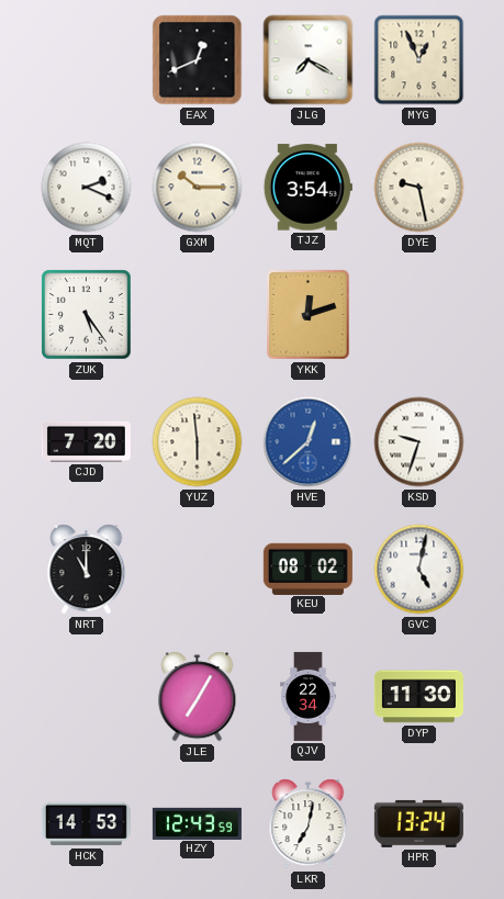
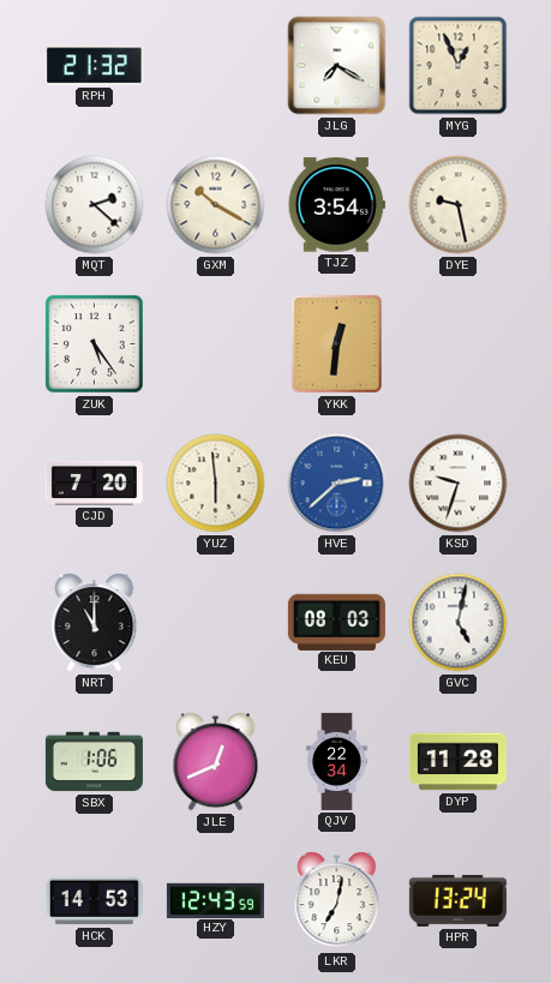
RPH: none -> 21:32 (94, 66)
EAX: 12:41 -> none (198, 60)
MQT: 2:19 -> 2:22 (95, 205)
GXM: 10:15 -> 10:20 (216, 205)
YKK: 12:12 -> 12:31 (337, 344)
HVE: 12:38 -> 2:38 (337, 484)
KEU: 08:02 -> 08:03 (336, 622)
SBX: none -> 1:06 (94, 762)
JLE: 7:05 -> 12:41 (216, 762)
DYP: 11:30 -> 11:28 (457, 762)
